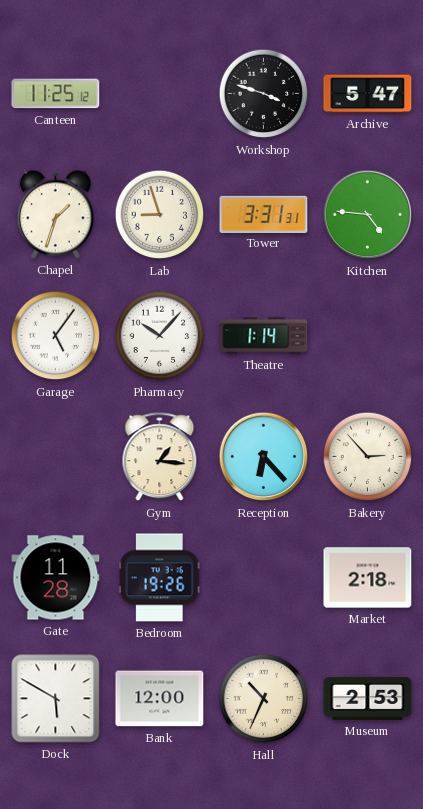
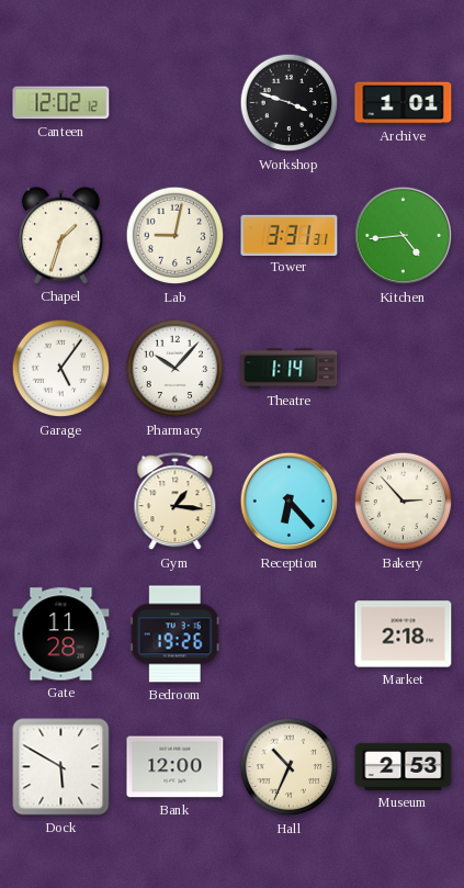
Canteen: 11:25 -> 12:02 (61, 103)
Archive: 5:47 -> 1:01 (404, 103)
Lab: 8:57 -> 9:02 (176, 236)
Kitchen: 4:46 -> 4:44 (404, 236)
